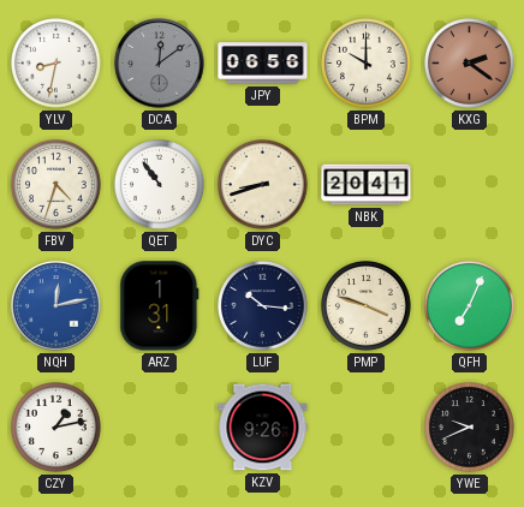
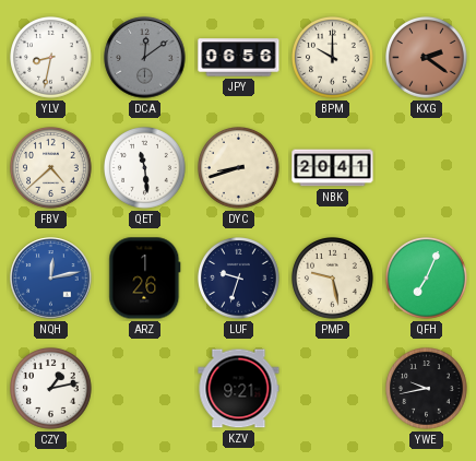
FBV: 4:33 -> 4:38 (51, 168)
QET: 10:54 -> 11:29 (145, 168)
ARZ: 1:31 -> 1:26 (145, 279)
LUF: 10:16 -> 9:33 (239, 279)
PMP: 3:48 -> 9:28 (333, 279)
KZV: 9:26 -> 9:21 (239, 389)
YWE: 9:41 -> 9:43 (427, 389)
